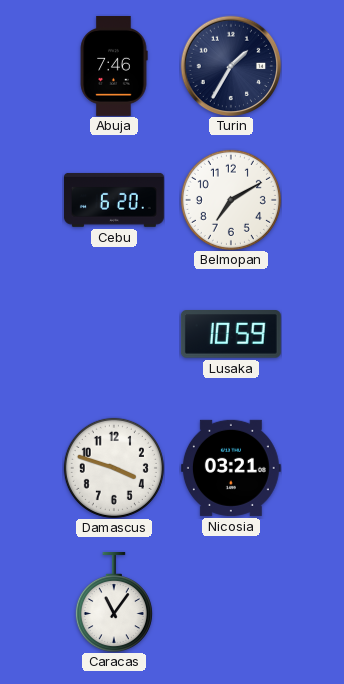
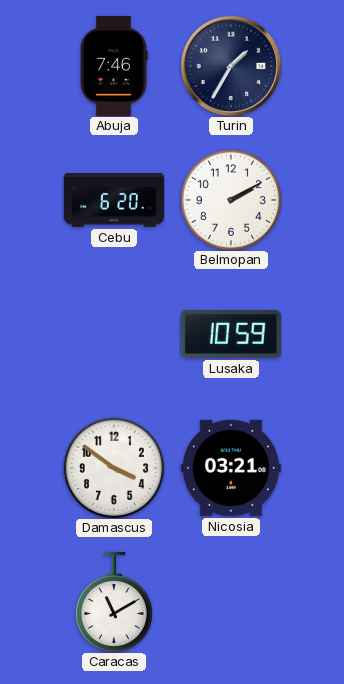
Belmopan: 7:10 -> 2:10 (231, 200)
Damascus: 3:48 -> 3:51 (114, 468)
Caracas: 11:06 -> 11:10 (114, 602)
